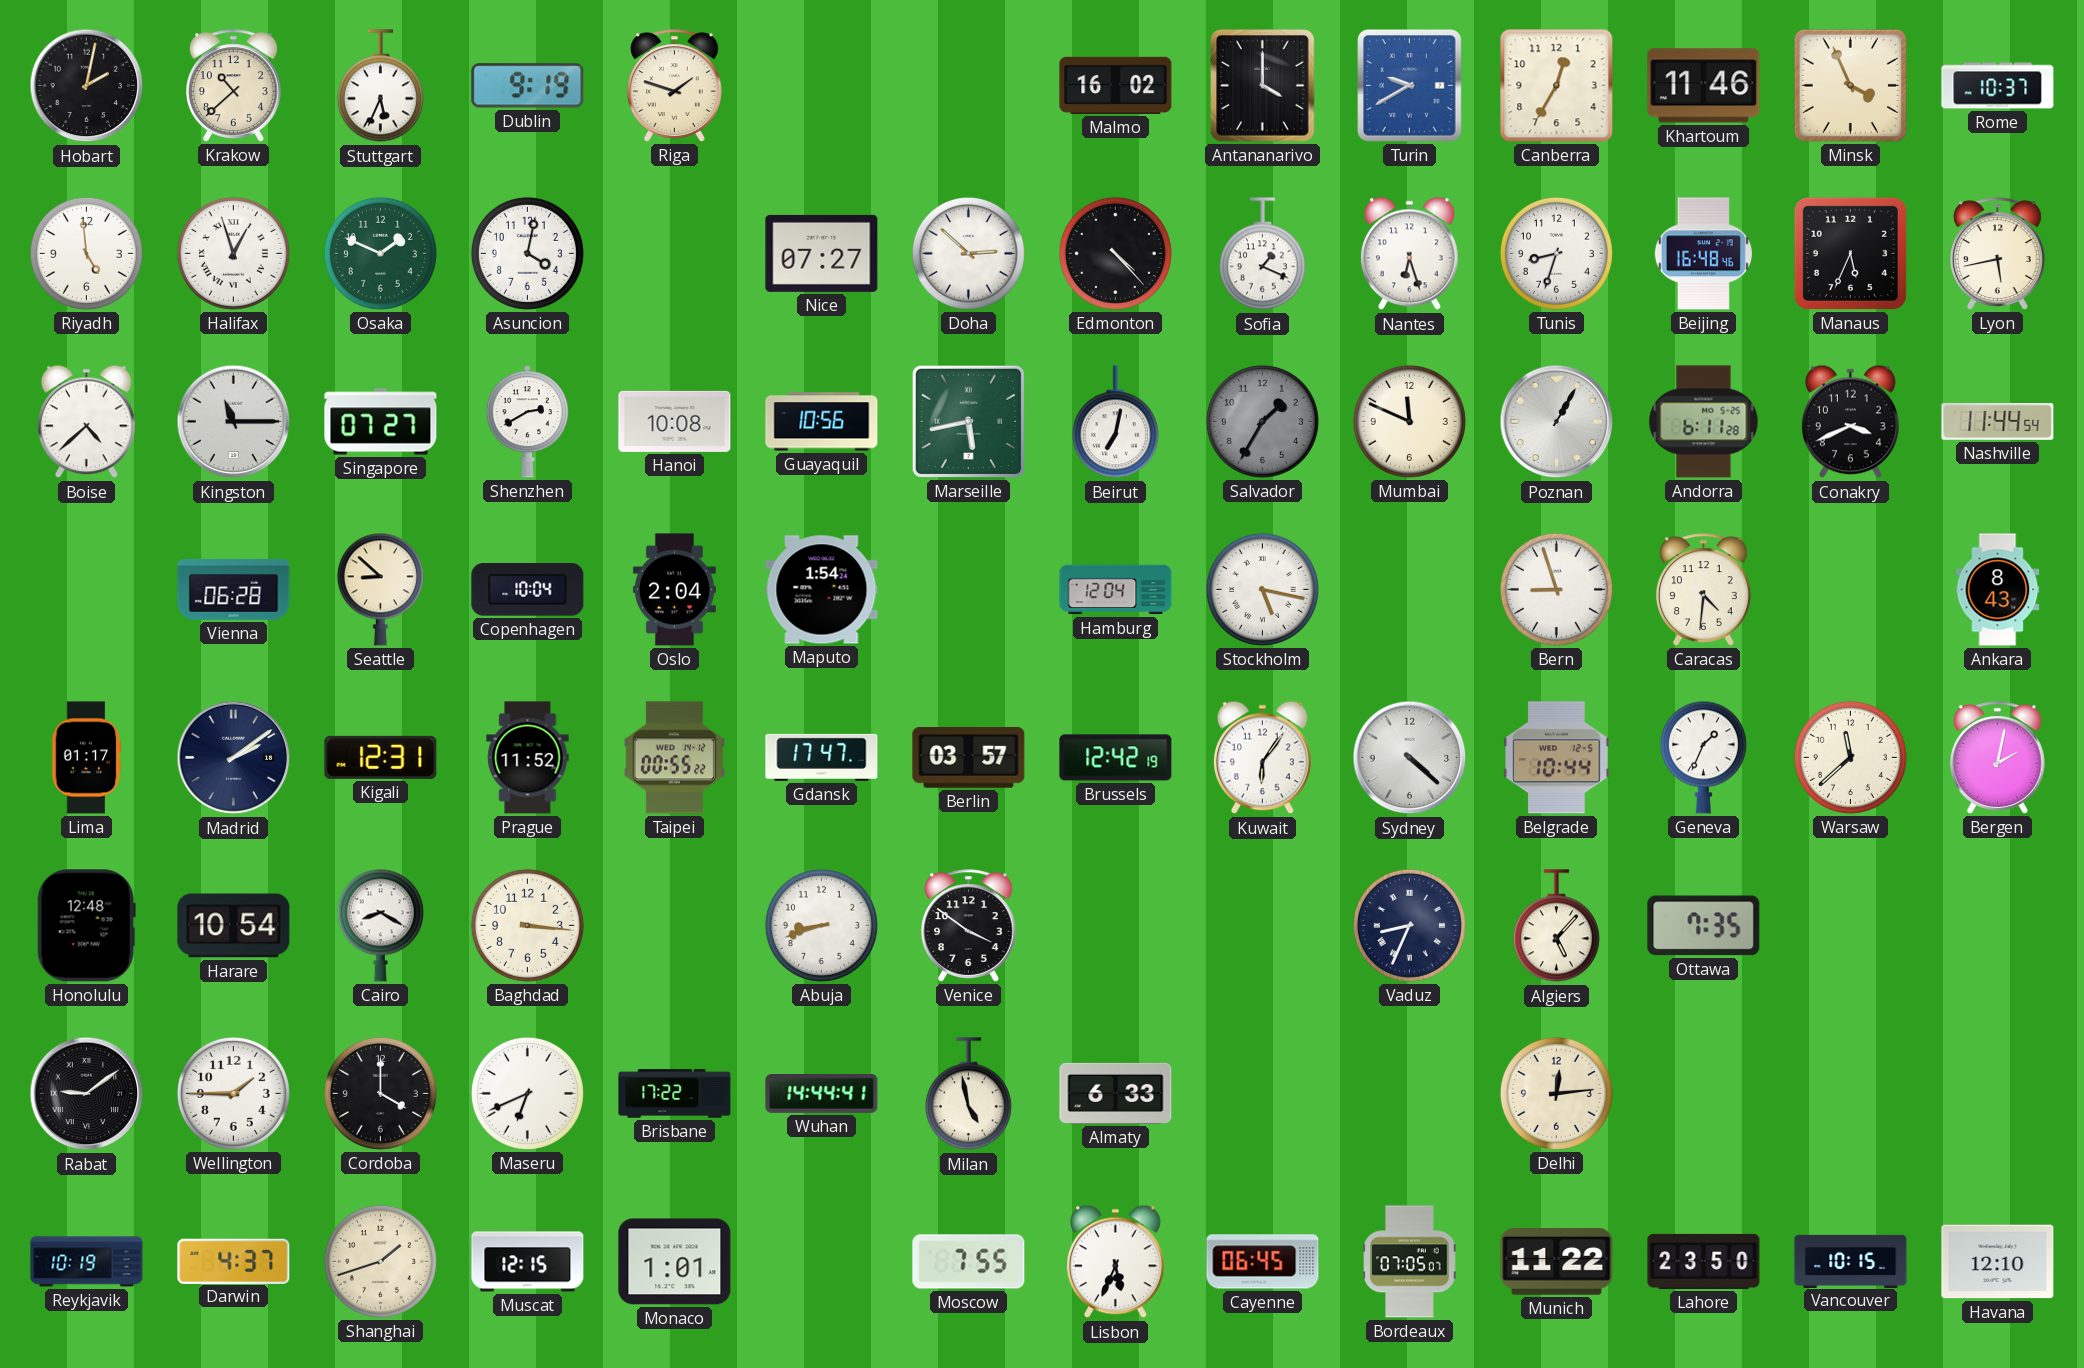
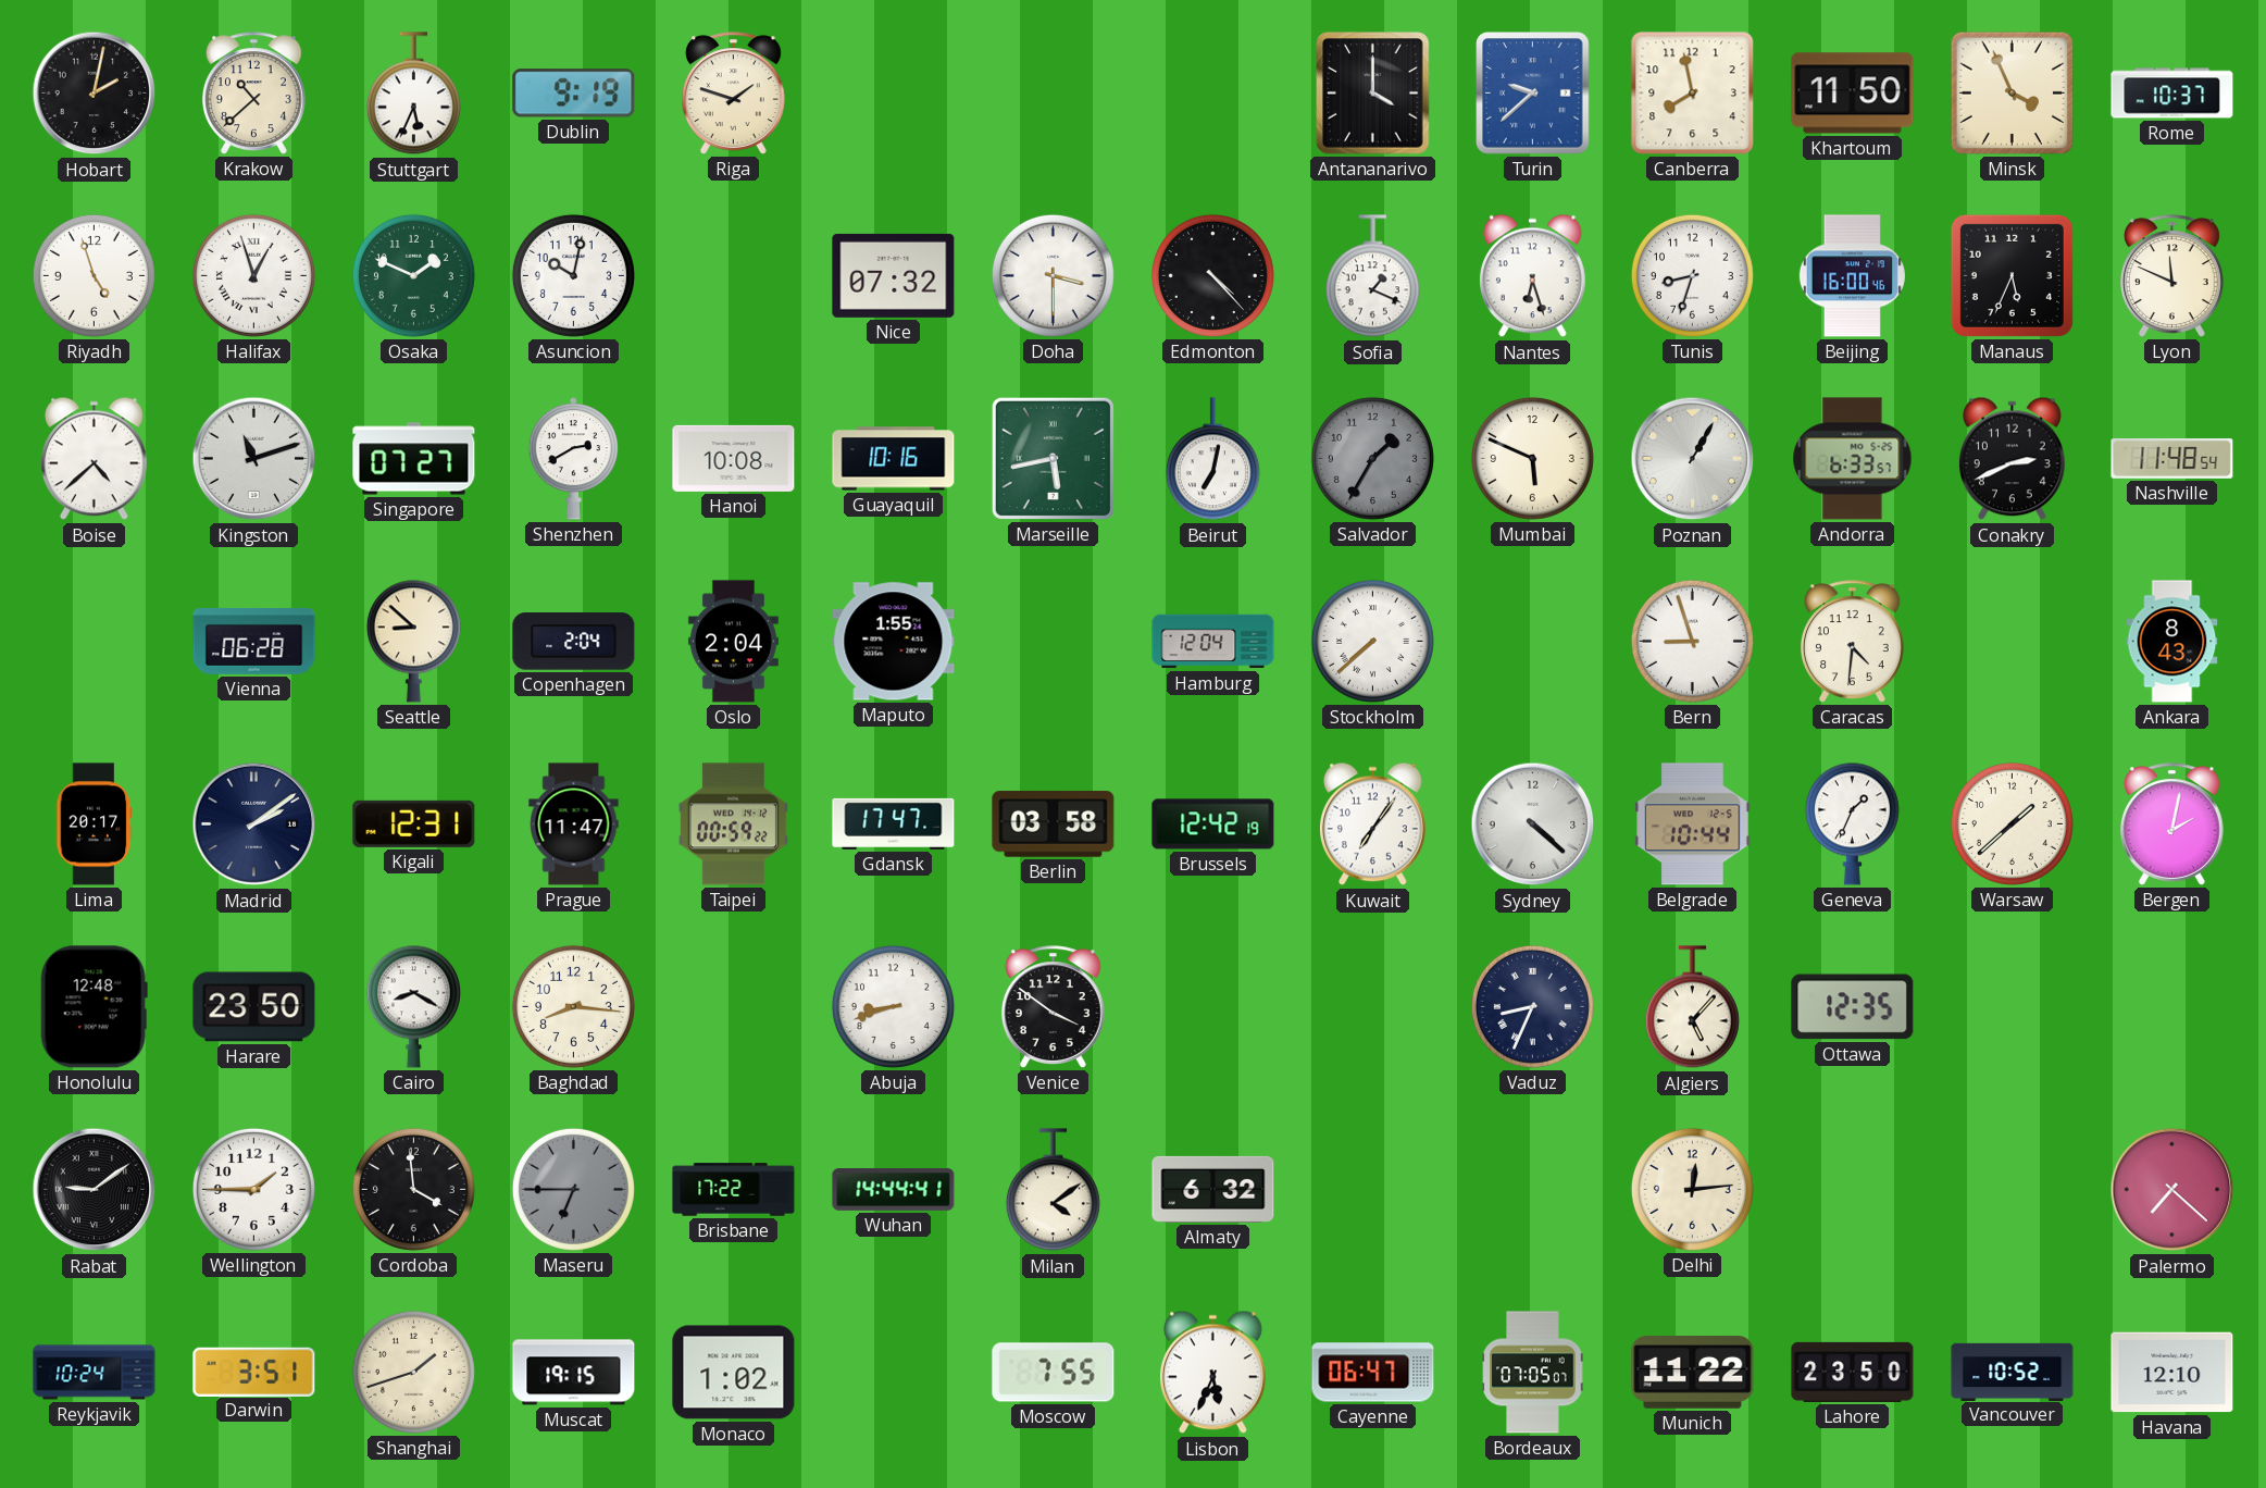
Malmo: 16:02 -> none (1116, 85)
Turin: 9:40 -> 9:38 (1533, 94)
Canberra: 12:35 -> 7:58 (1693, 94)
Khartoum: 11:46 -> 11:50 (1853, 94)
Riyadh: 4:59 -> 4:57 (94, 275)
Asuncion: 4:02 -> 10:02 (573, 275)
Nice: 07:27 -> 07:32 (894, 275)
Doha: 2:52 -> 3:30 (1053, 275)
Beijing: 16:48 -> 16:00 (1852, 276)
Lyon: 5:43 -> 11:49 (2172, 276)
Kingston: 11:15 -> 11:12 (254, 459)
Guayaquil: 10:56 -> 10:16 (894, 459)
Mumbai: 11:49 -> 5:49 (1532, 458)
Andorra: 6:11 -> 6:33 (1853, 459)
Conakry: 3:41 -> 2:41 (2012, 459)
Nashville: 11:44 -> 11:48 (2172, 459)
Copenhagen: 10:04 -> 2:04 (574, 642)
Maputo: 1:54 -> 1:55 (894, 642)
Stockholm: 5:17 -> 7:38 (1372, 641)
Lima: 01:17 -> 20:17 (95, 824)
Prague: 11:52 -> 11:47 (574, 824)
Taipei: 00:55 -> 00:59 (733, 824)
Berlin: 03:57 -> 03:58 (1054, 824)
Kuwait: 6:06 -> 7:06 (1372, 824)
Warsaw: 11:38 -> 1:38 (2012, 823)
Harare: 10:54 -> 23:50 (254, 1007)
Baghdad: 3:16 -> 8:16 (573, 1006)
Ottawa: 7:35 -> 12:35 (1853, 1007)
Cordoba: 4:00 -> 3:59 (413, 1189)
Maseru: 6:41 -> 6:45 (573, 1189)
Maseru dial: white -> grey (573, 1189)
Milan: 4:58 -> 4:09 (1053, 1190)
Almaty: 6:33 -> 6:32 (1213, 1189)
Palermo: none -> 7:22 (2172, 1190)
Reykjavik: 10:19 -> 10:24 (95, 1373)
Darwin: 4:37 -> 3:51 (254, 1372)
Muscat: 12:15 -> 19:15 (574, 1373)
Monaco: 1:01 -> 1:02 (734, 1373)
Cayenne: 06:45 -> 06:47 (1373, 1373)
Vancouver: 10:15 -> 10:52 (2013, 1372)
